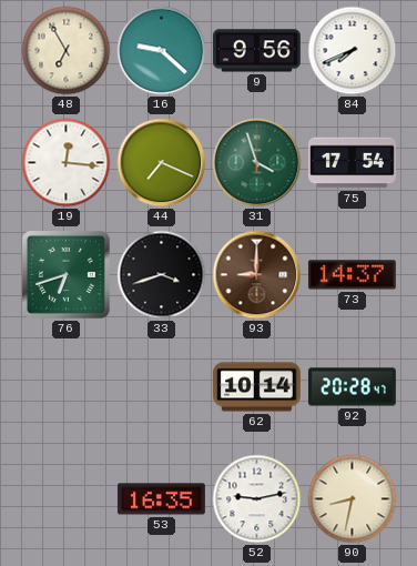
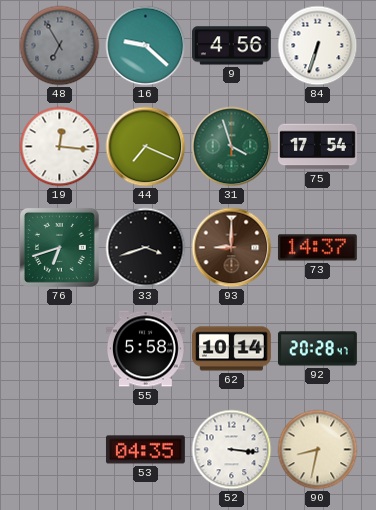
48 dial: cream -> grey (60, 46)
9: 9:56 -> 4:56 (231, 46)
84: 7:41 -> 6:33 (318, 46)
55: none -> 5:58 (146, 349)
53: 16:35 -> 04:35 (145, 450)
52: 9:13 -> 3:16 (232, 450)
